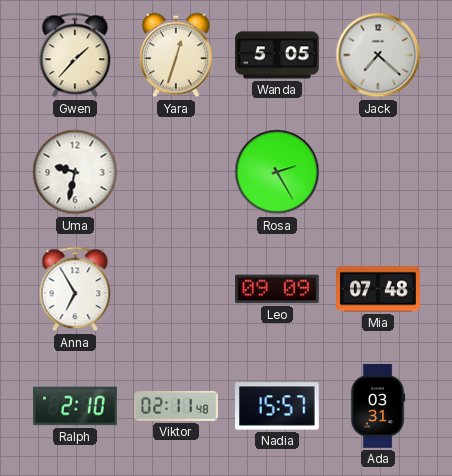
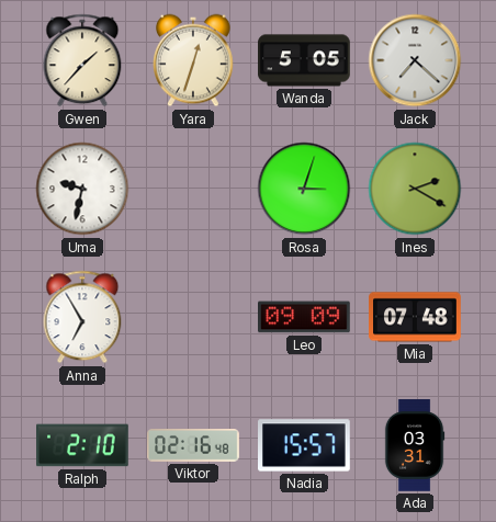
Rosa: 2:25 -> 3:03 (304, 189)
Ines: none -> 2:20 (415, 189)
Viktor: 02:11 -> 02:16 (194, 446)
